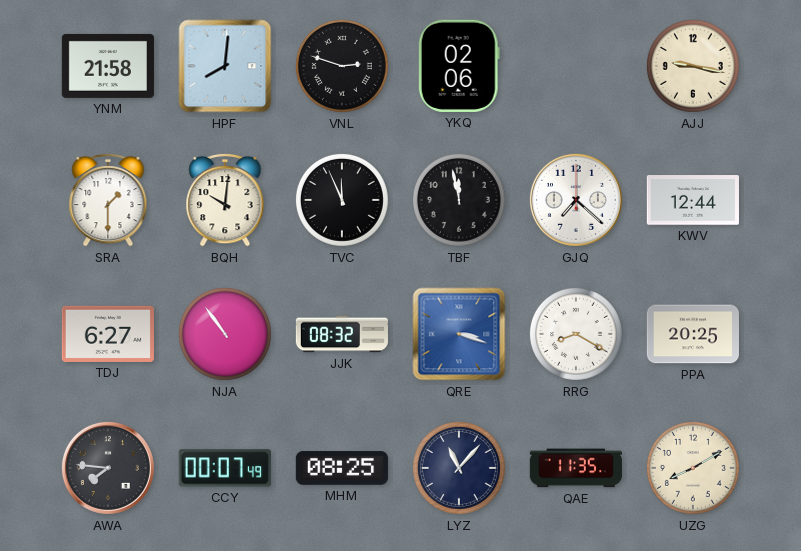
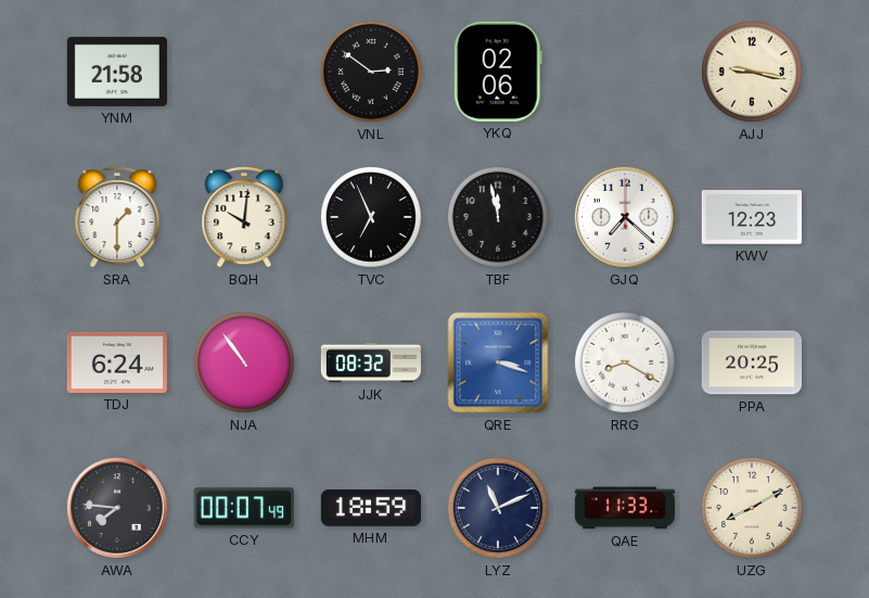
HPF: 8:01 -> none (225, 66)
VNL: 2:48 -> 2:51 (371, 72)
TVC: 11:56 -> 6:56 (371, 217)
KWV: 12:44 -> 12:23 (752, 217)
TDJ: 6:27 -> 6:24 (117, 362)
MHM: 08:25 -> 18:59 (371, 508)
LYZ: 11:07 -> 11:11 (498, 508)
QAE: 11:35 -> 11:33 (625, 508)
